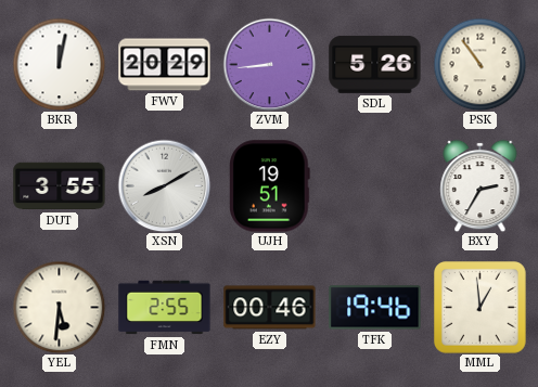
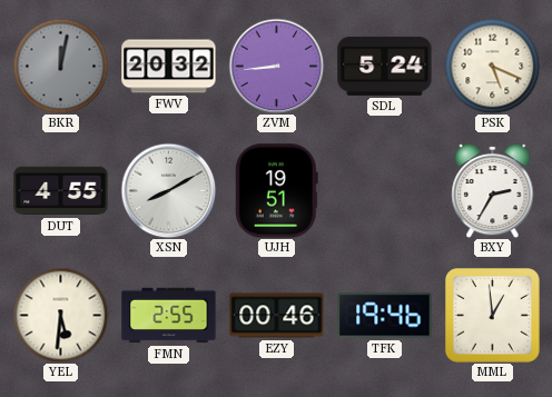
BKR dial: white -> grey (60, 66)
FWV: 20:29 -> 20:32 (169, 67)
SDL: 5:26 -> 5:24 (385, 66)
PSK: 10:54 -> 5:19 (492, 66)
DUT: 3:55 -> 4:55 (61, 191)
